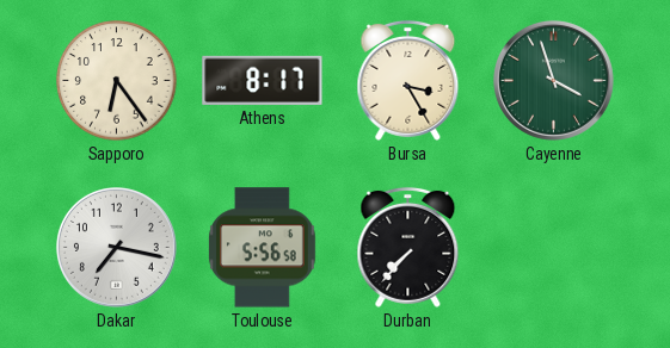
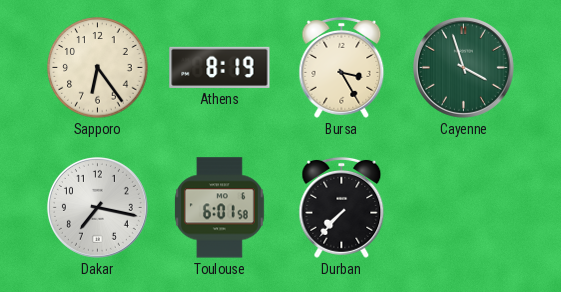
Athens: 8:17 -> 8:19 (220, 67)
Toulouse: 5:56 -> 6:01 (219, 208)
